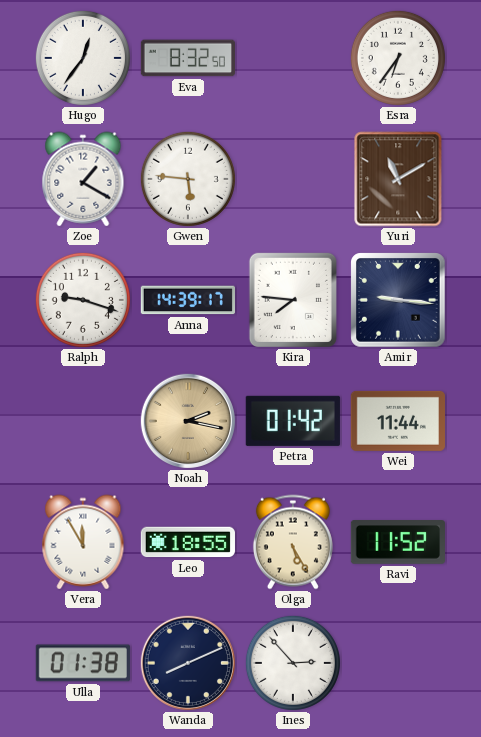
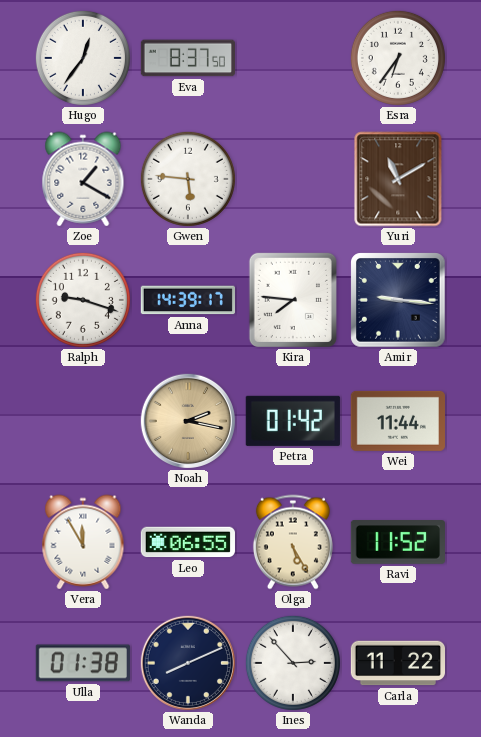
Eva: 8:32 -> 8:37 (187, 58)
Leo: 18:55 -> 06:55 (187, 542)
Carla: none -> 11:22 (397, 663)
